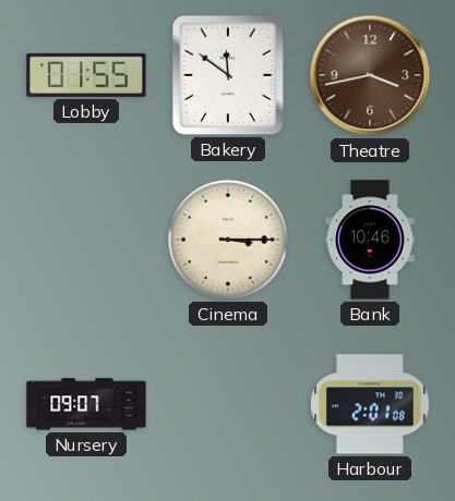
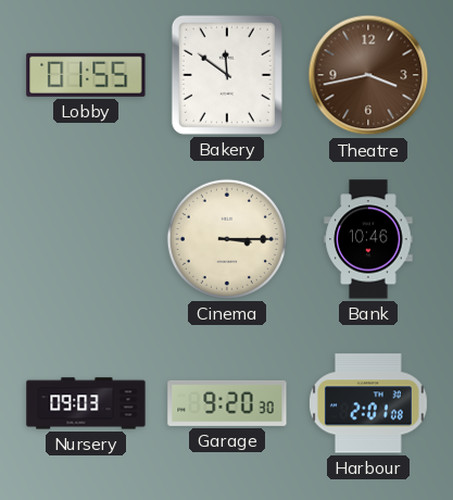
Nursery: 09:07 -> 09:03 (86, 403)
Garage: none -> 9:20 (227, 403)
